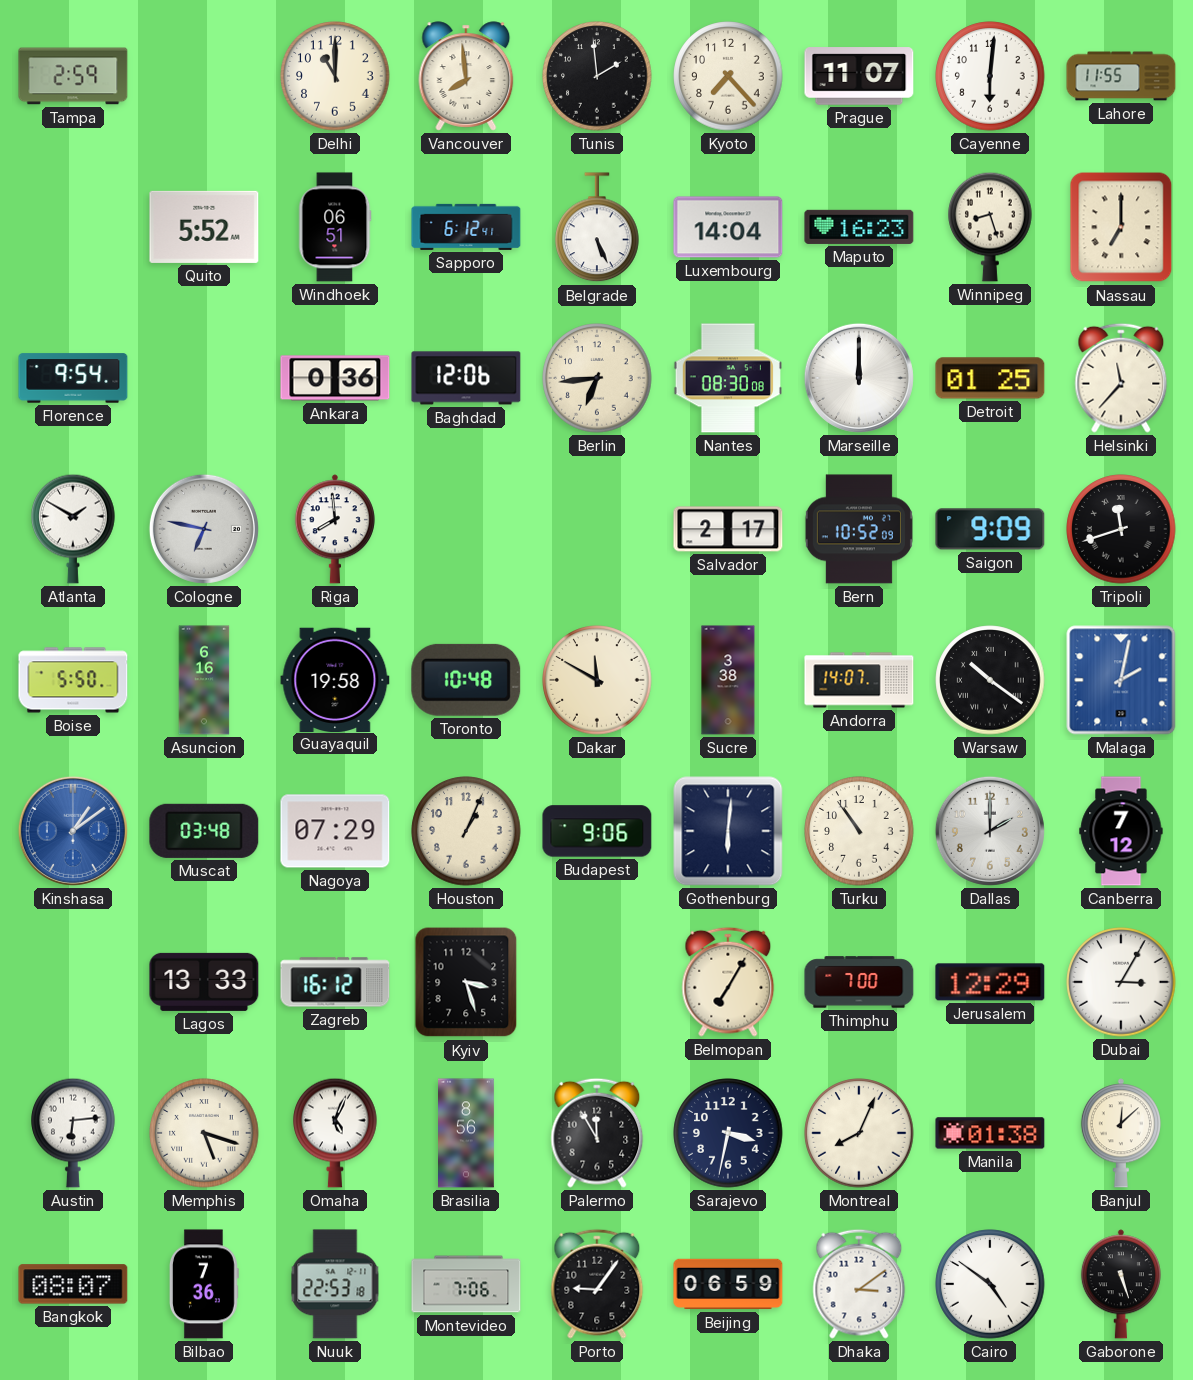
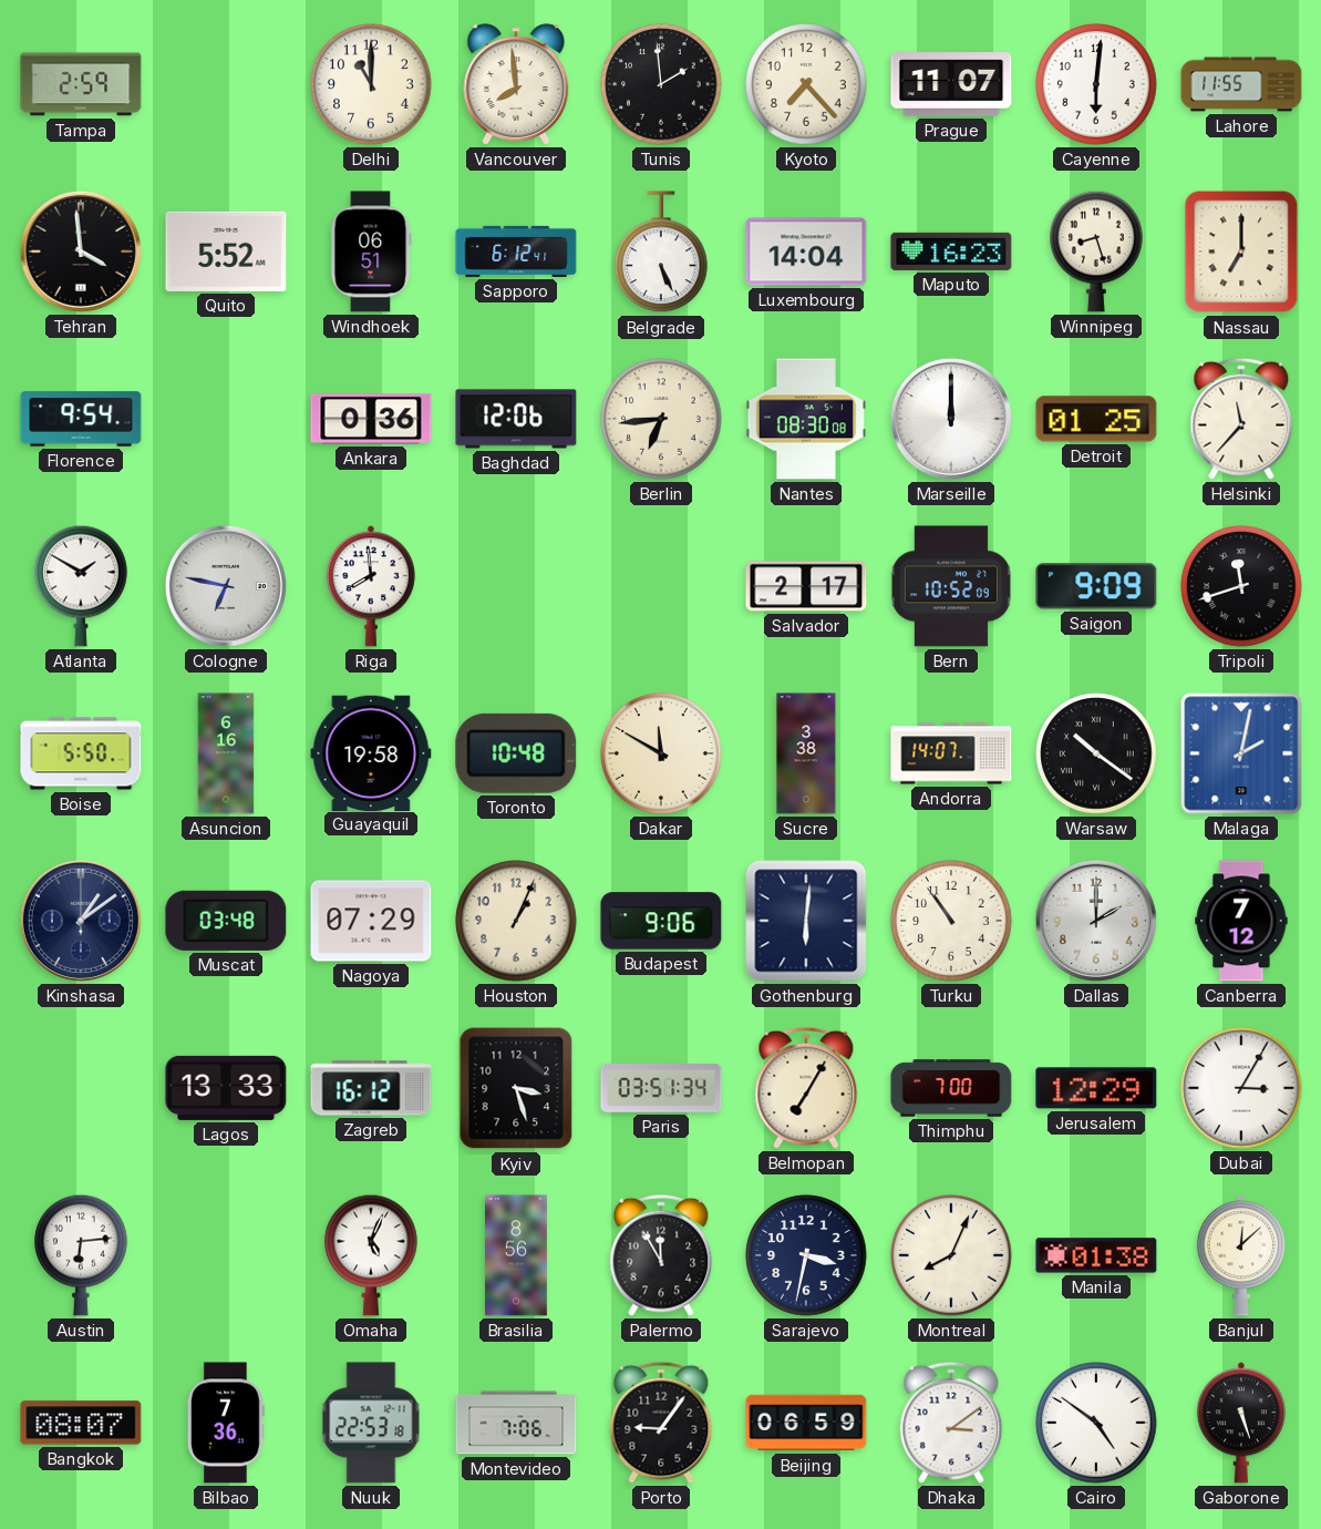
Tehran: none -> 3:59 (81, 252)
Kinshasa dial: blue -> navy (81, 921)
Paris: none -> 03:51 (661, 1088)
Memphis: 5:18 -> none (204, 1133)
